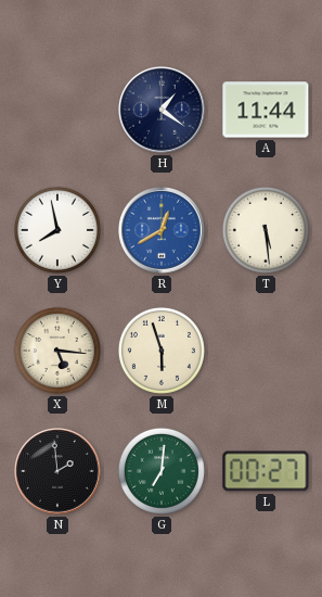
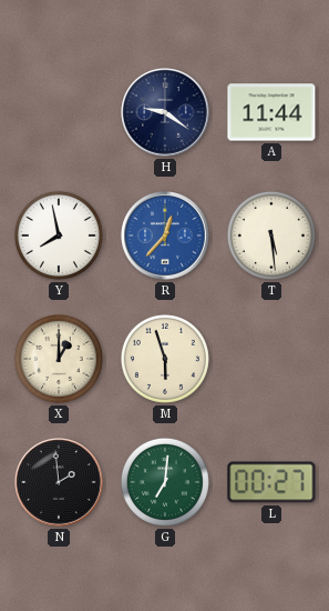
H: 1:21 -> 9:21 (165, 112)
R: 12:40 -> 12:37 (165, 236)
X: 5:16 -> 1:00 (59, 359)
